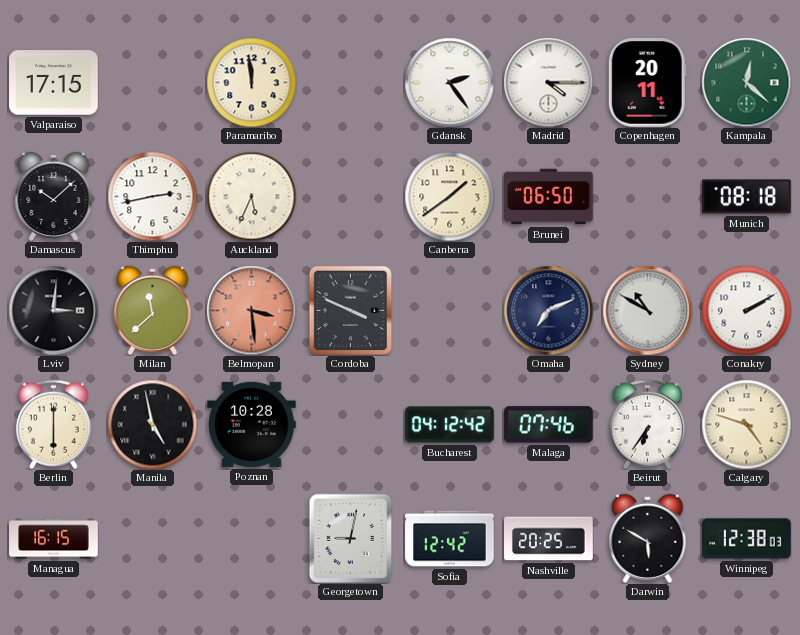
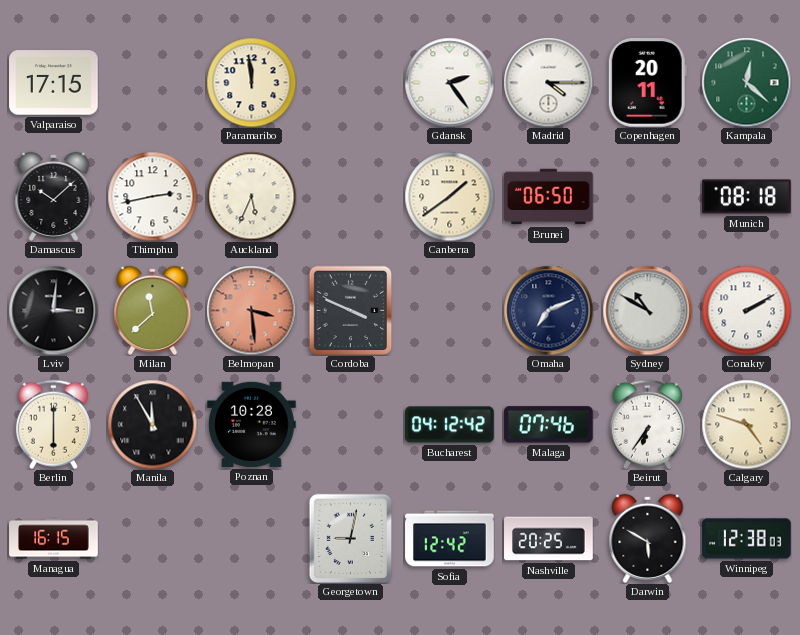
Manila: 4:58 -> 11:55 (152, 424)
